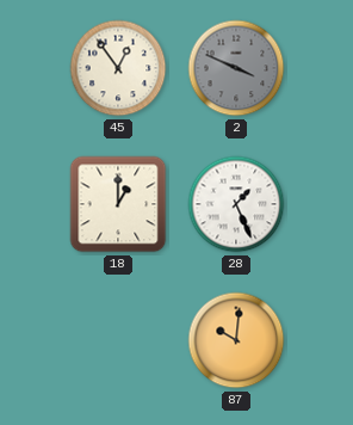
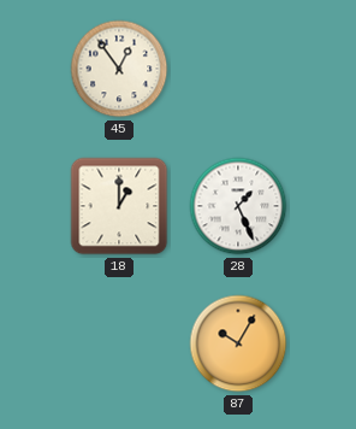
2: 3:49 -> none (236, 68)
87: 10:01 -> 10:05 (238, 343)
